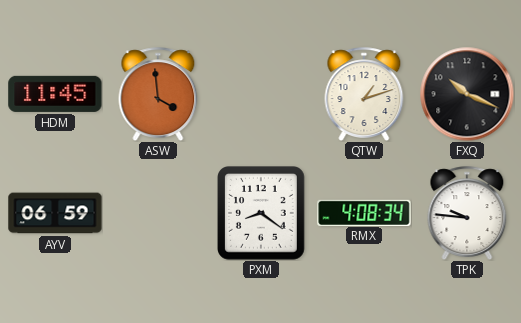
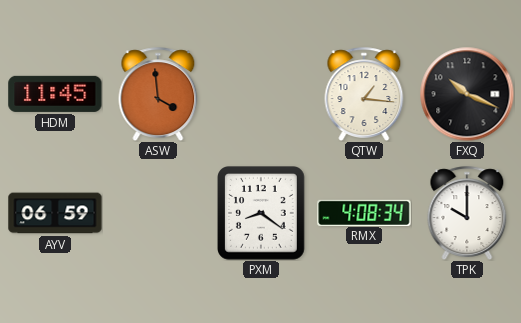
QTW: 1:12 -> 1:16 (364, 94)
TPK: 9:46 -> 10:00 (467, 213)
